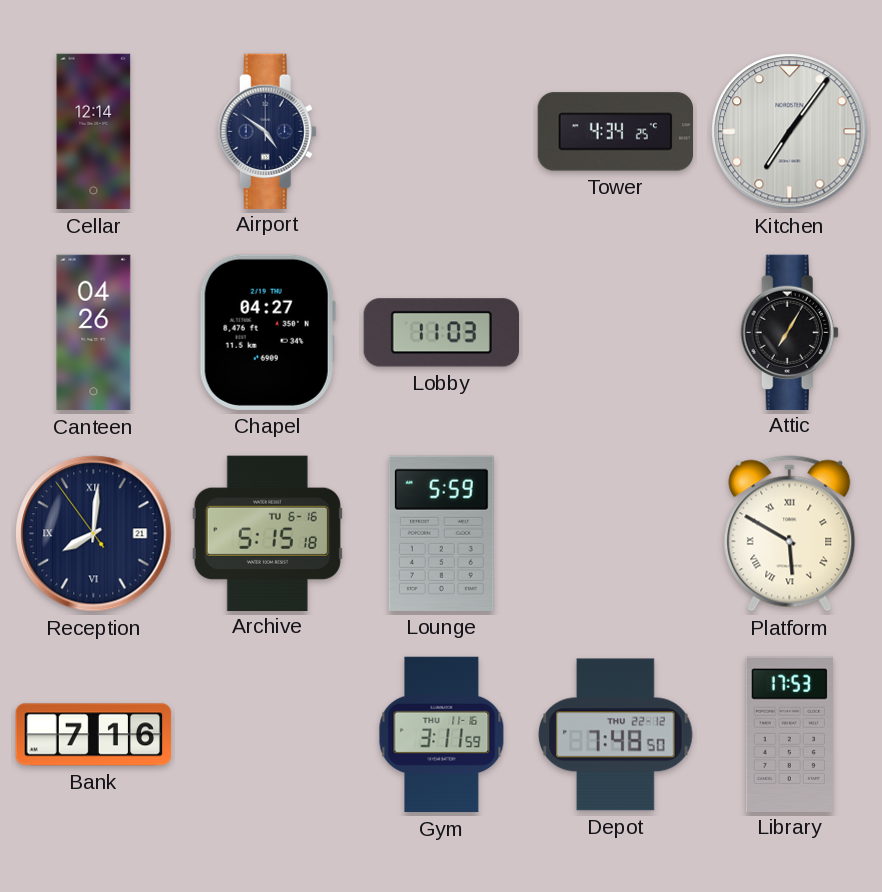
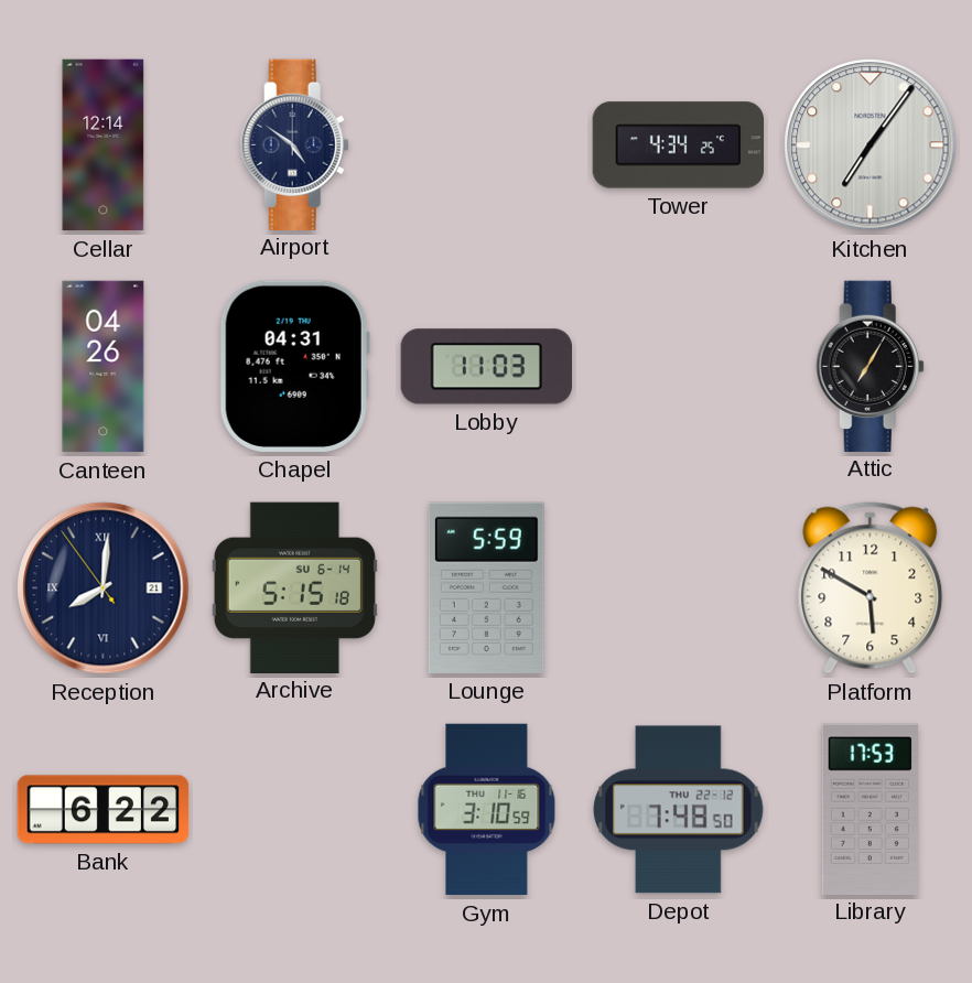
Chapel: 04:27 -> 04:31 (294, 366)
Archive date: TU 6-16 -> SU 6-14 (294, 587)
Platform numerals: Roman -> Arabic (871, 588)
Bank: 7:16 -> 6:22 (104, 810)
Gym: 3:11 -> 3:10 (487, 810)
